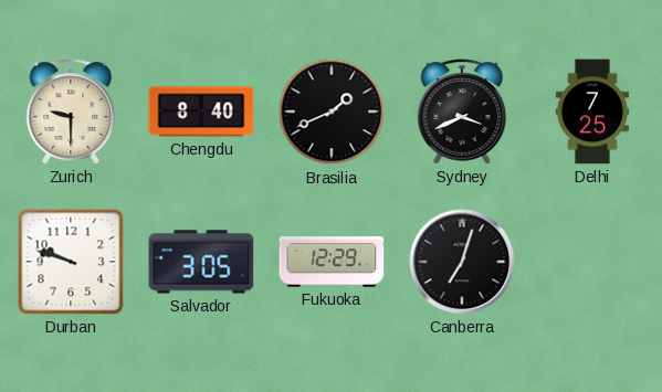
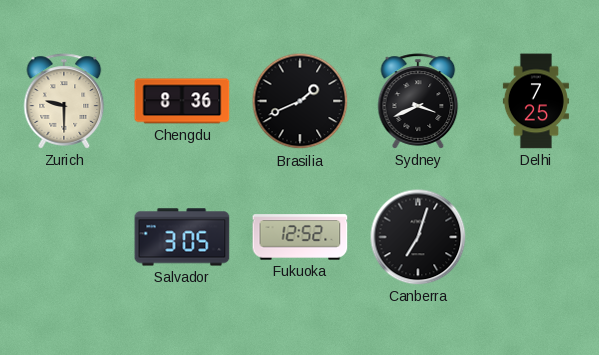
Chengdu: 8:40 -> 8:36 (182, 101)
Durban: 9:48 -> none (71, 262)
Fukuoka: 12:29 -> 12:52 (300, 237)
